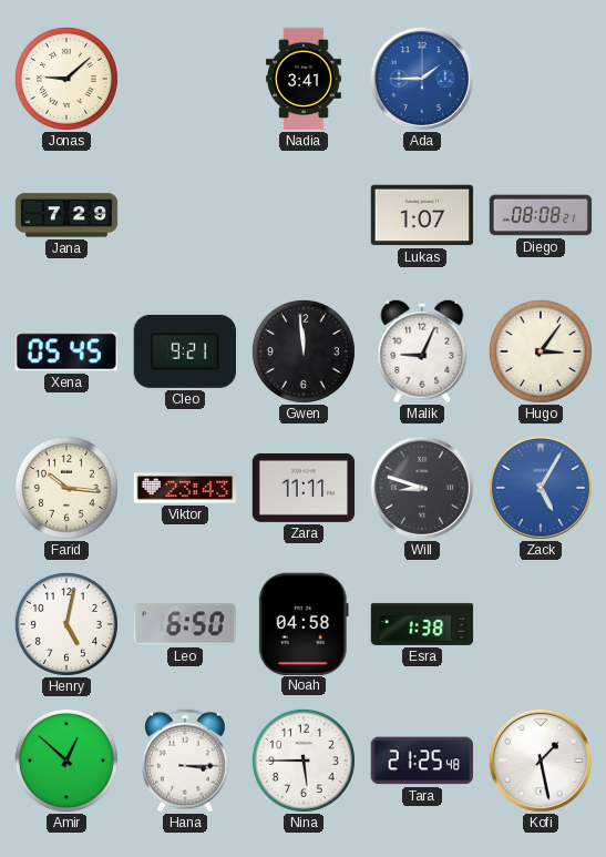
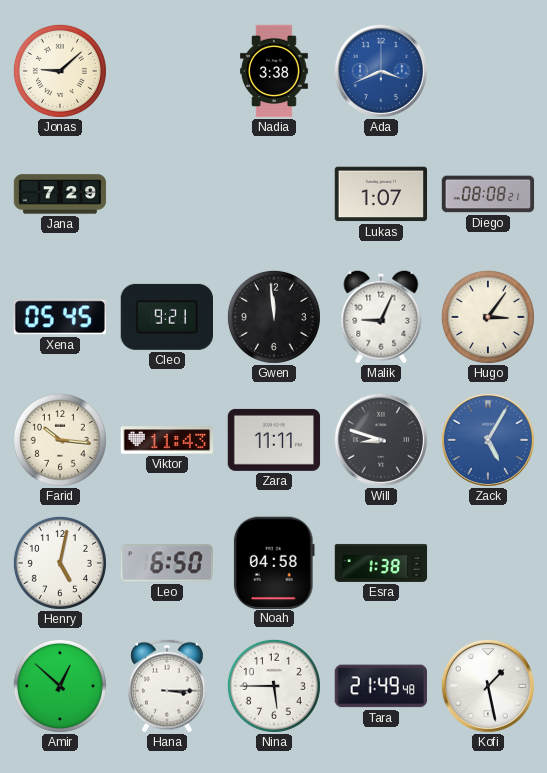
Nadia: 3:41 -> 3:38 (274, 71)
Ada: 1:45 -> 3:41 (381, 71)
Viktor: 23:43 -> 11:43 (167, 440)
Tara: 21:25 -> 21:49 (380, 686)
